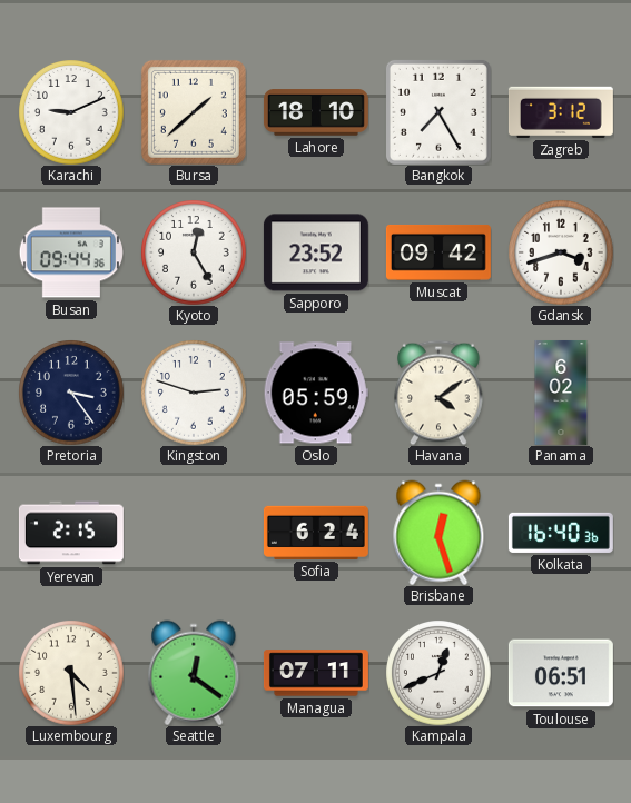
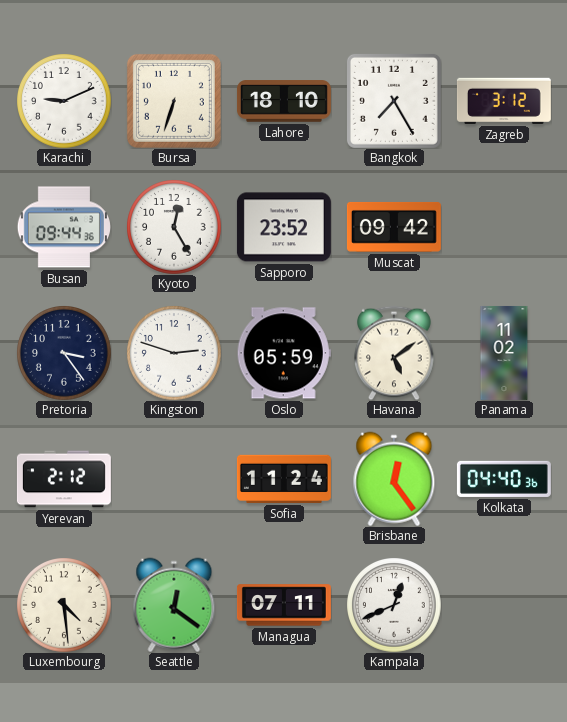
Bursa: 1:38 -> 6:33 (174, 101)
Gdansk: 3:42 -> none (561, 252)
Havana: 4:09 -> 5:09 (395, 353)
Panama: 6:02 -> 11:02 (504, 353)
Yerevan: 2:15 -> 2:12 (64, 479)
Sofia: 6:24 -> 11:24 (284, 479)
Brisbane: 12:27 -> 12:24 (394, 479)
Kolkata: 16:40 -> 04:40 (504, 479)
Toulouse: 06:51 -> none (561, 673)
